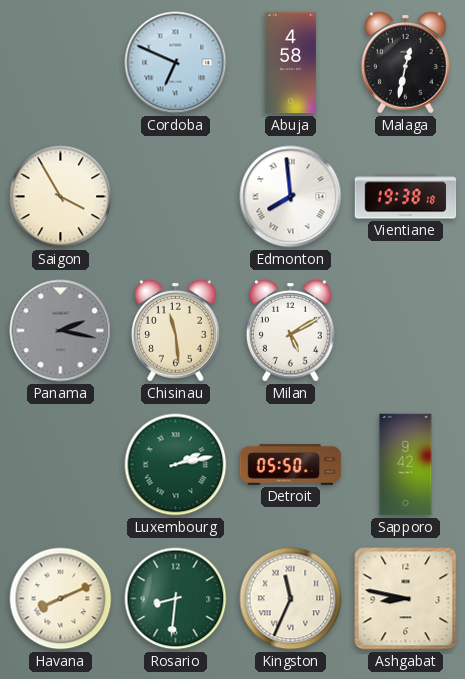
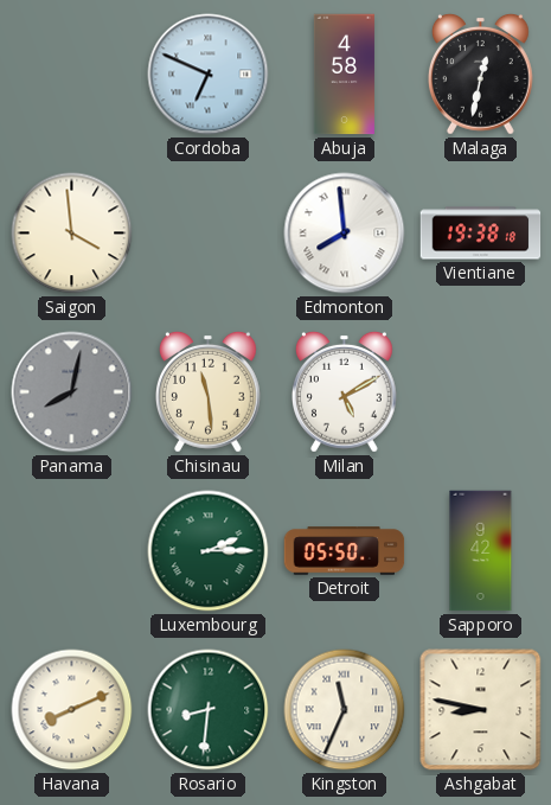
Saigon: 3:55 -> 3:59 (72, 234)
Panama: 2:17 -> 8:02 (72, 392)
Luxembourg: 2:13 -> 2:15 (209, 551)
